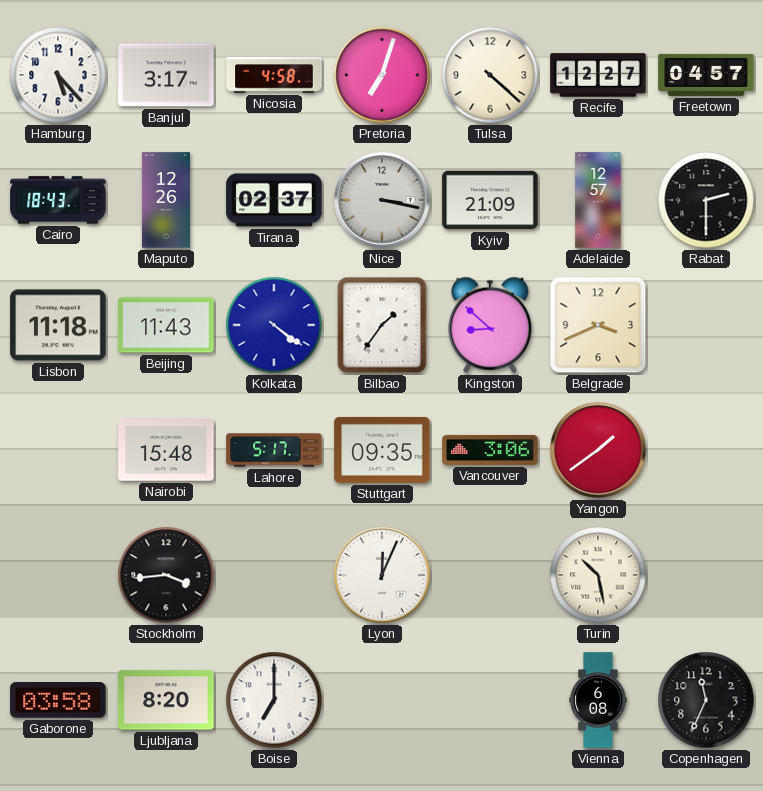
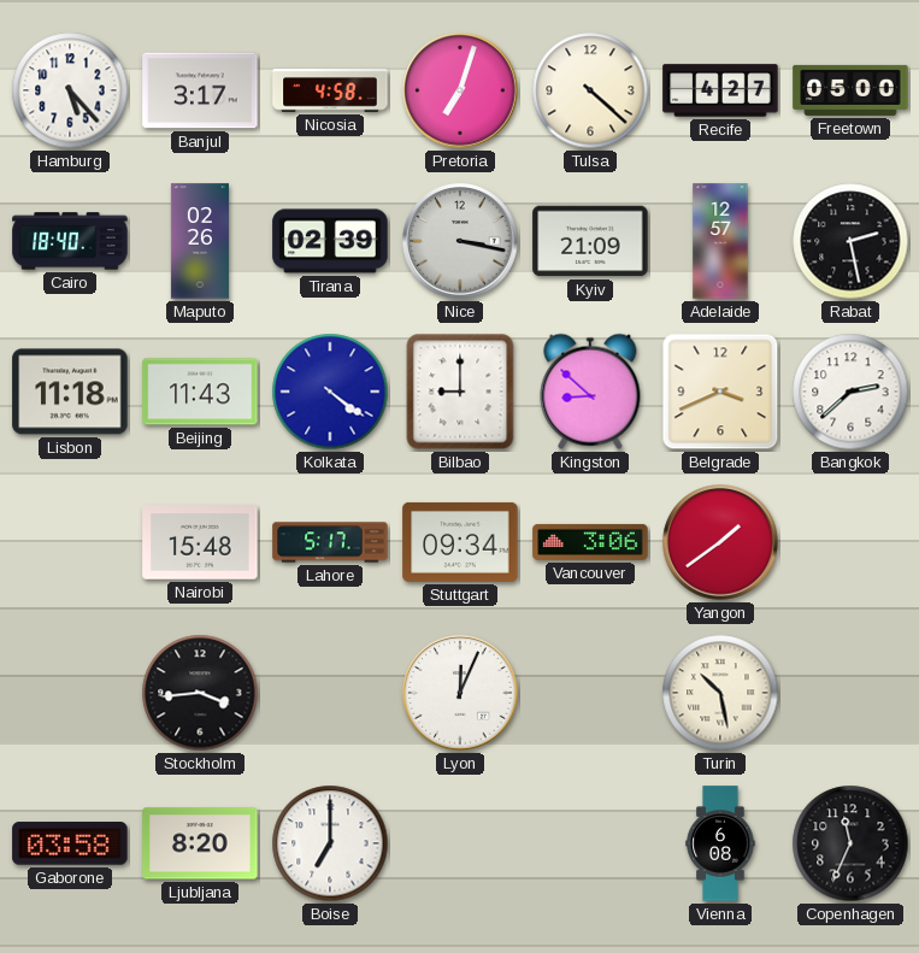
Recife: 12:27 -> 4:27 (720, 90)
Freetown: 04:57 -> 05:00 (850, 90)
Cairo: 18:43 -> 18:40 (70, 241)
Maputo: 12:26 -> 02:26 (200, 241)
Tirana: 02:37 -> 02:39 (330, 241)
Rabat: 2:30 -> 2:28 (850, 241)
Bilbao: 1:36 -> 9:00 (460, 392)
Bangkok: none -> 2:38 (850, 392)
Stuttgart: 09:35 -> 09:34 (460, 542)
